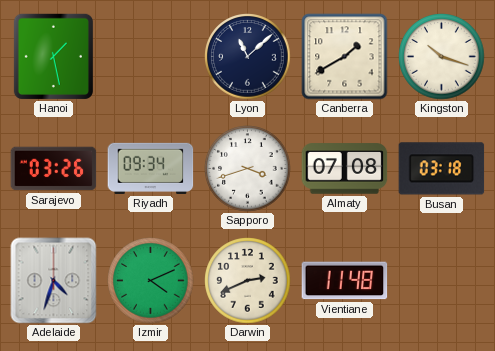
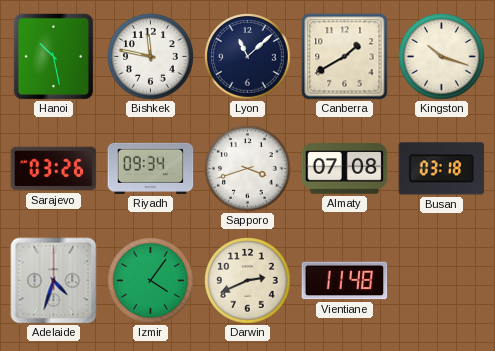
Hanoi: 1:28 -> 10:28 (53, 56)
Bishkek: none -> 11:47 (151, 57)
Izmir: 4:11 -> 4:06 (151, 281)
